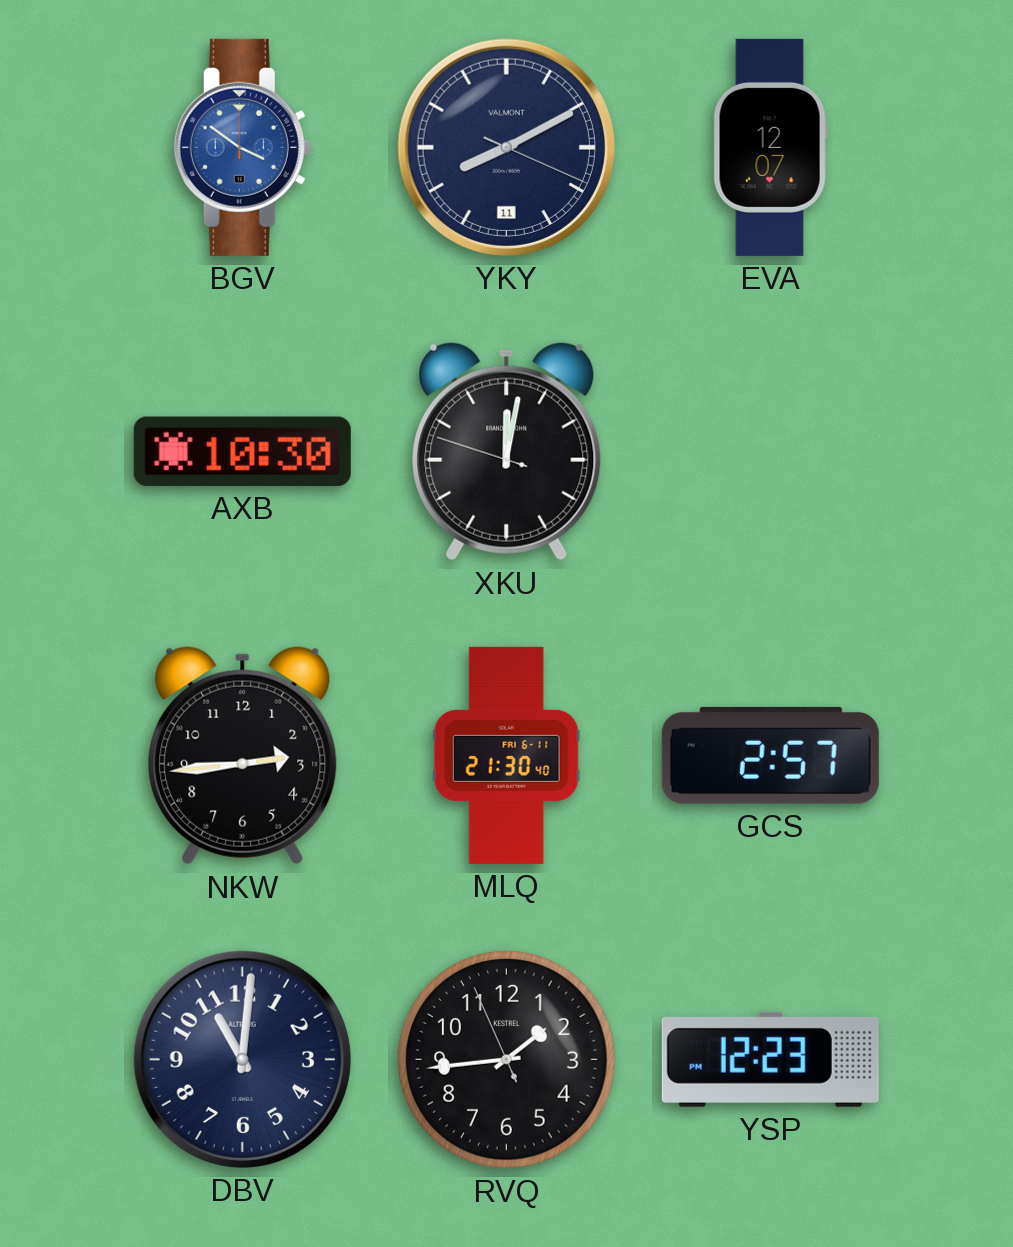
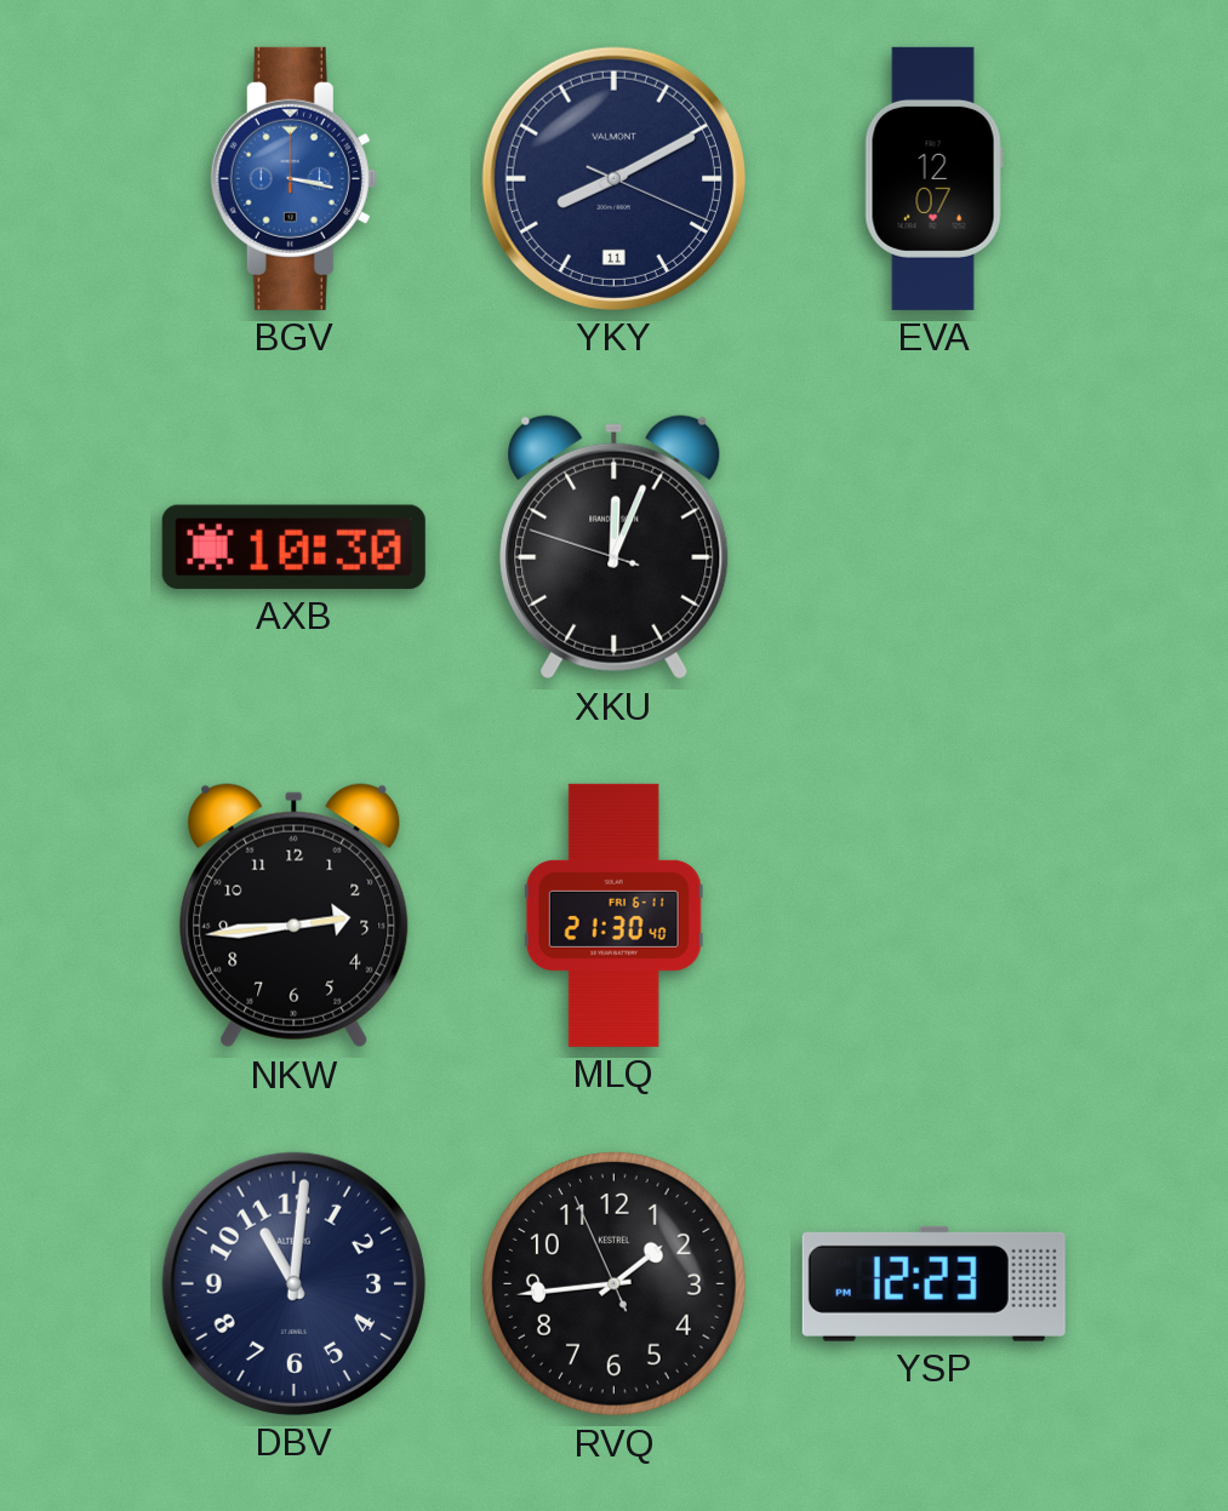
BGV: 3:51 -> 3:17 (293, 178)
XKU: 12:01 -> 12:03 (615, 548)
GCS: 2:57 -> none (770, 755)
